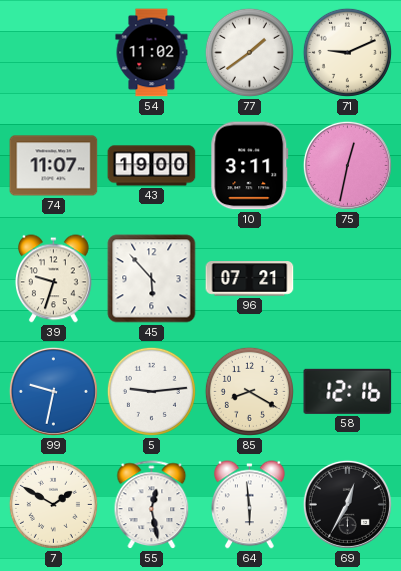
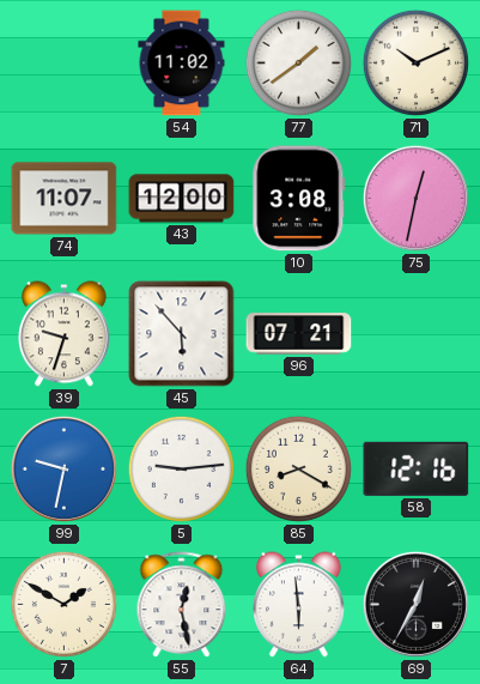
71: 9:11 -> 10:11 (415, 62)
43: 19:00 -> 12:00 (182, 199)
10: 3:11 -> 3:08 (299, 199)
